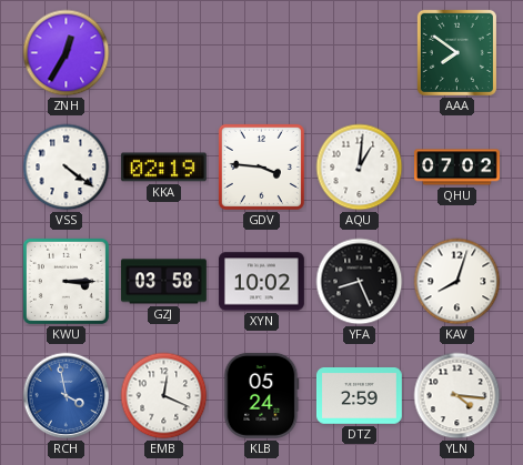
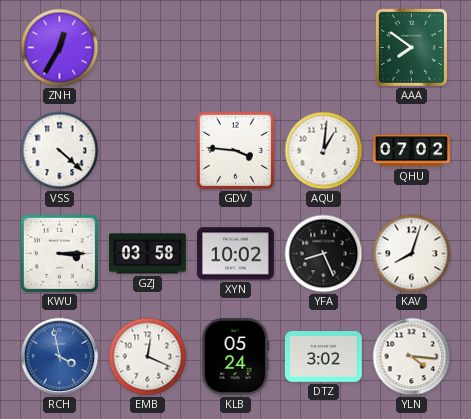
VSS: 4:21 -> 4:22 (60, 151)
KKA: 02:19 -> none (163, 168)
DTZ: 2:59 -> 3:02 (323, 357)
